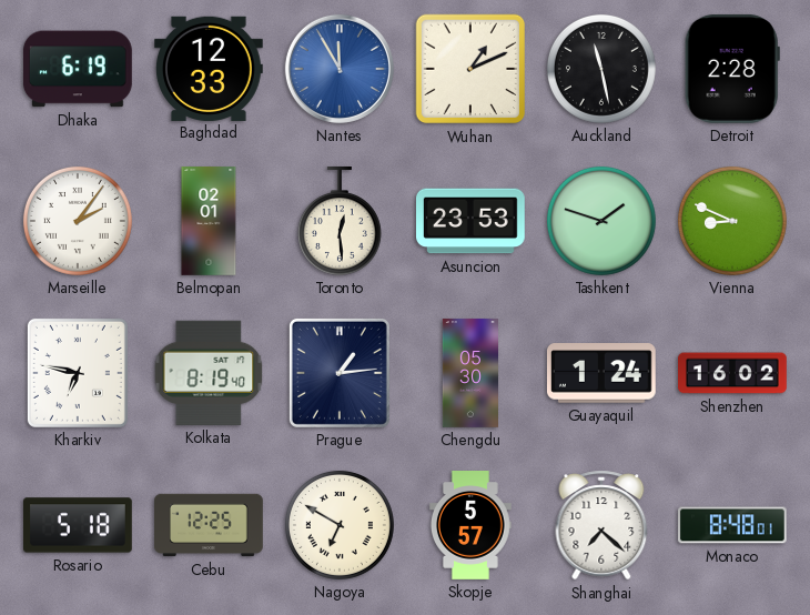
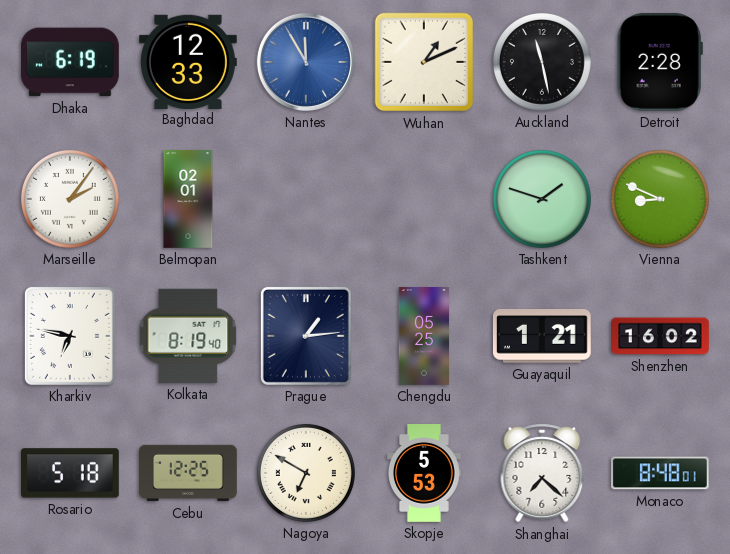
Toronto: 12:29 -> none (340, 222)
Asuncion: 23:53 -> none (472, 221)
Chengdu: 05:30 -> 05:25 (423, 336)
Guayaquil: 1:24 -> 1:21 (542, 336)
Skopje: 5:57 -> 5:53 (425, 474)
